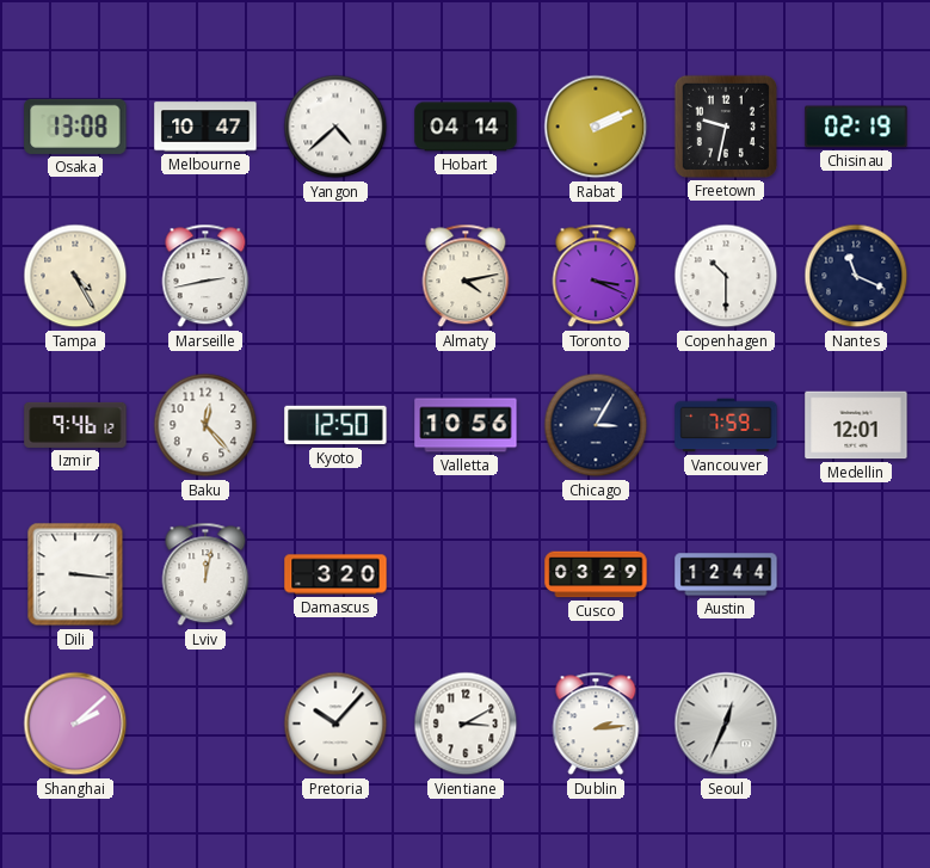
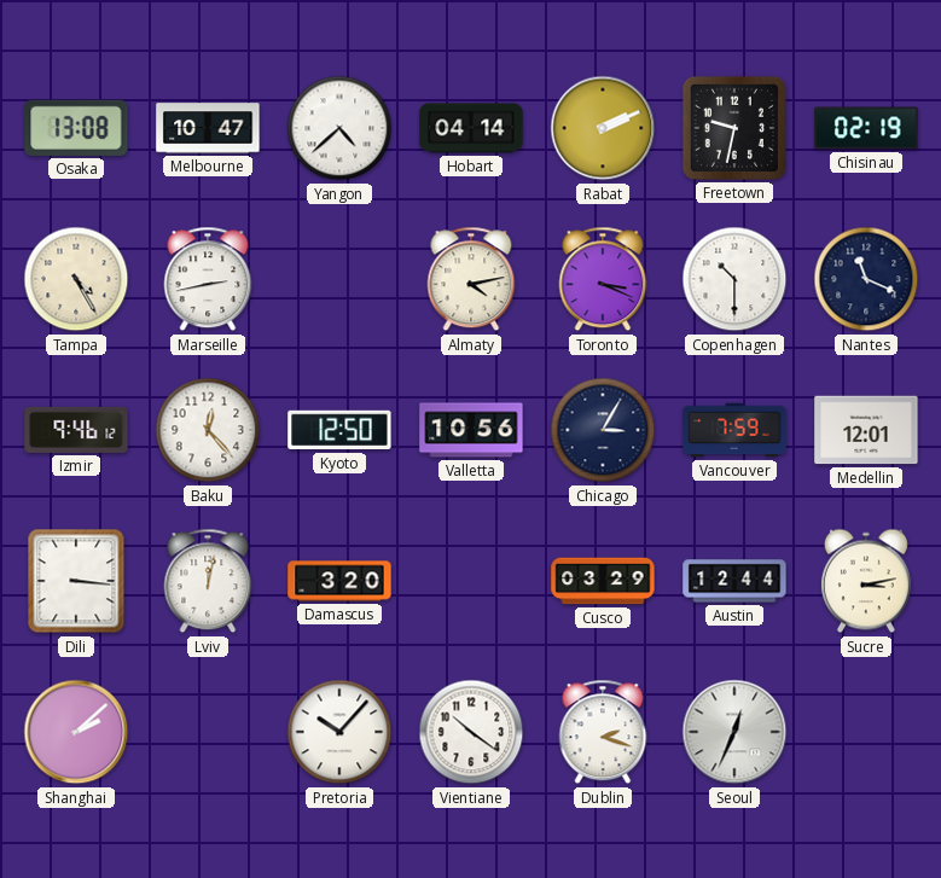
Sucre: none -> 3:13 (866, 581)
Vientiane: 3:10 -> 10:21 (471, 732)
Dublin: 2:14 -> 2:18 (603, 732)
